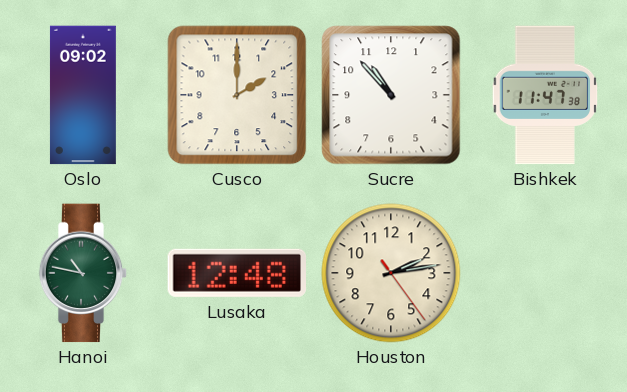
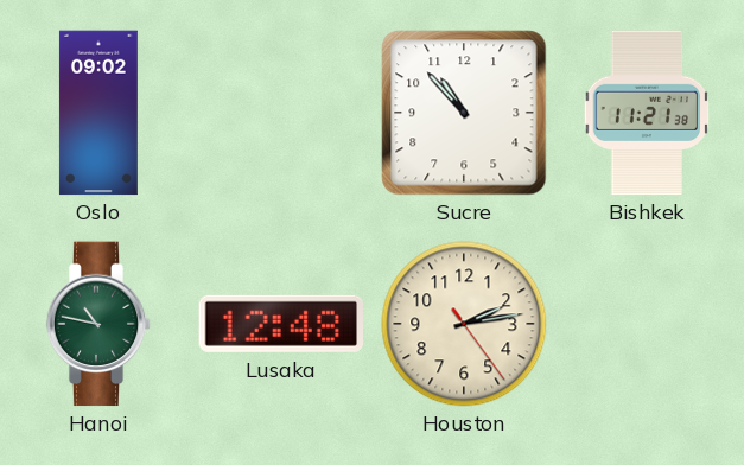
Cusco: 2:00 -> none (237, 95)
Bishkek: 11:47 -> 11:21 (647, 113)
